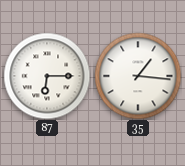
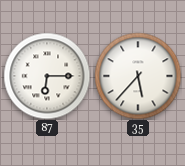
35: 1:16 -> 5:37 (138, 76)
